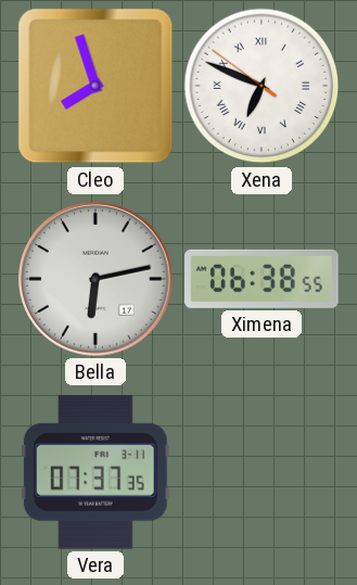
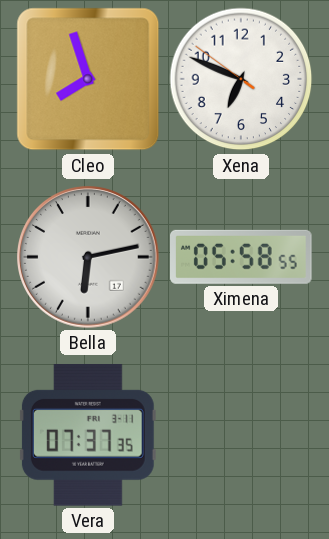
Xena numerals: Roman -> Arabic (241, 79)
Ximena: 06:38 -> 05:58 (242, 257)
